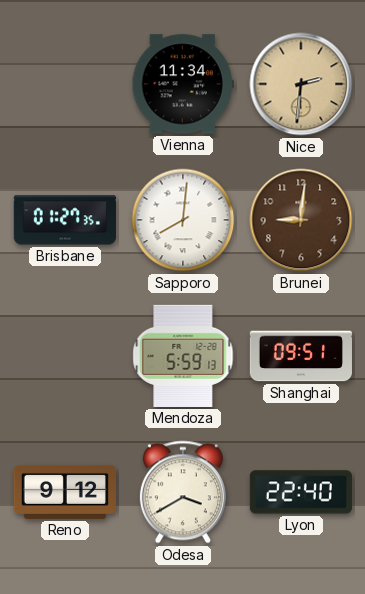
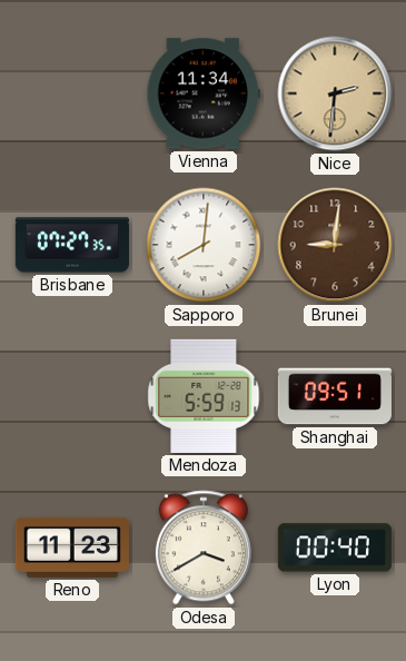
Brisbane: 01:27 -> 07:27 (72, 245)
Reno: 9:12 -> 11:23 (72, 547)
Lyon: 22:40 -> 00:40 (335, 547)
